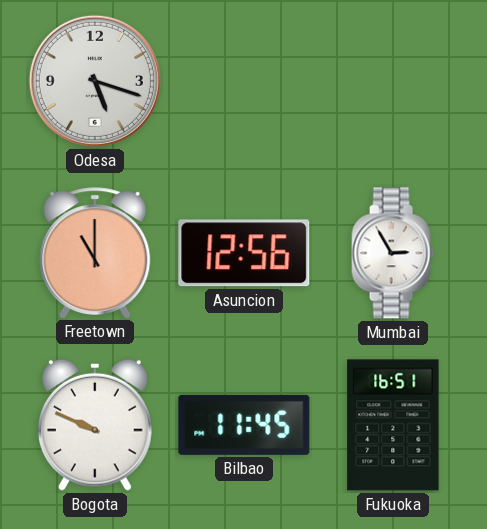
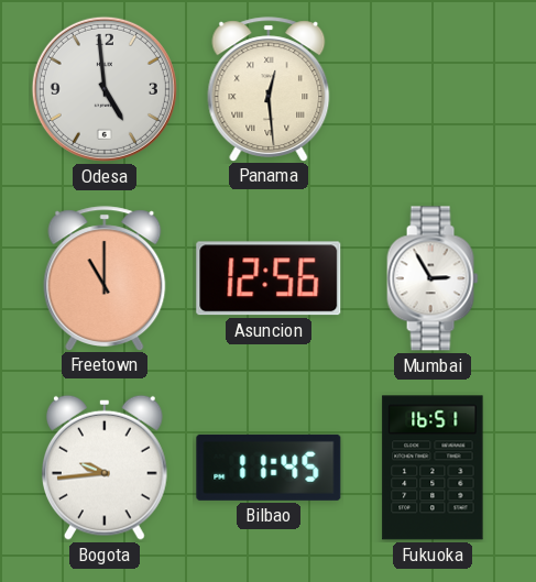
Odesa: 5:18 -> 4:59 (105, 89)
Panama: none -> 12:29 (269, 89)
Bogota: 9:49 -> 9:44 (106, 468)
